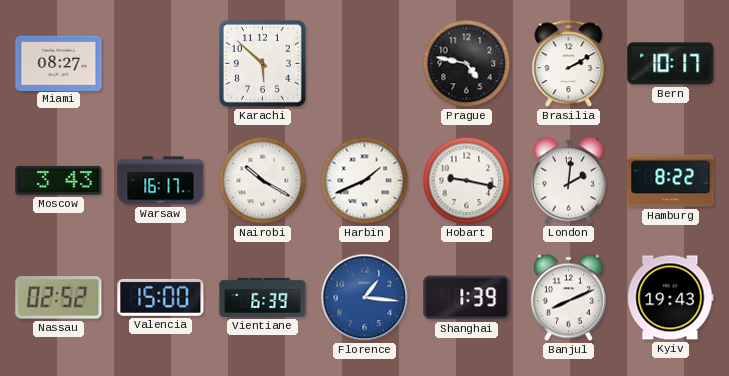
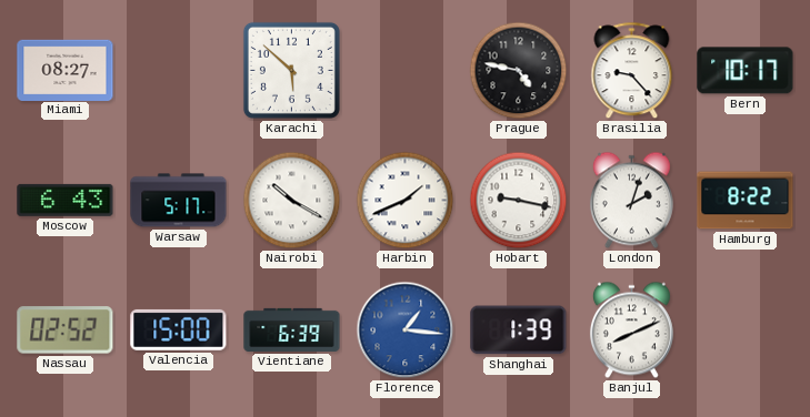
Brasilia: 2:10 -> 9:23 (632, 71)
Moscow: 3:43 -> 6:43 (66, 200)
Warsaw: 16:17 -> 5:17 (179, 201)
London: 2:01 -> 2:03 (631, 201)
Kyiv: 19:43 -> none (671, 298)
